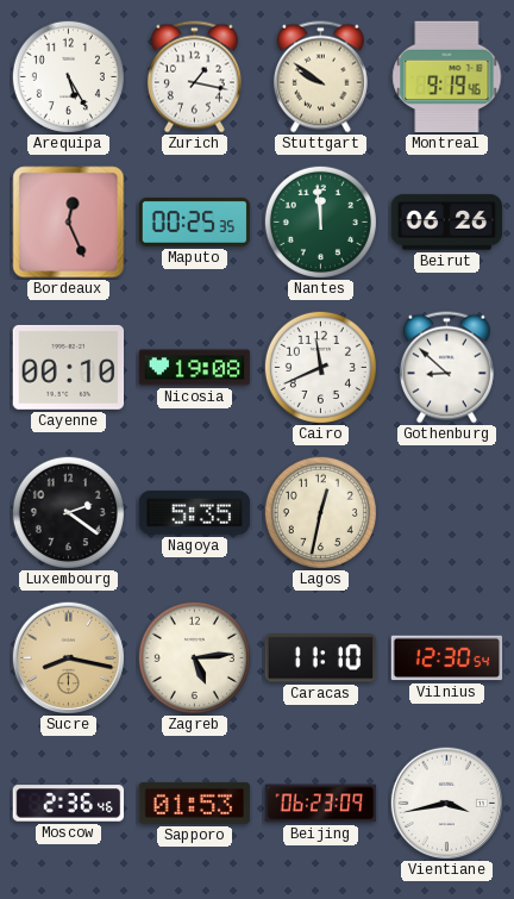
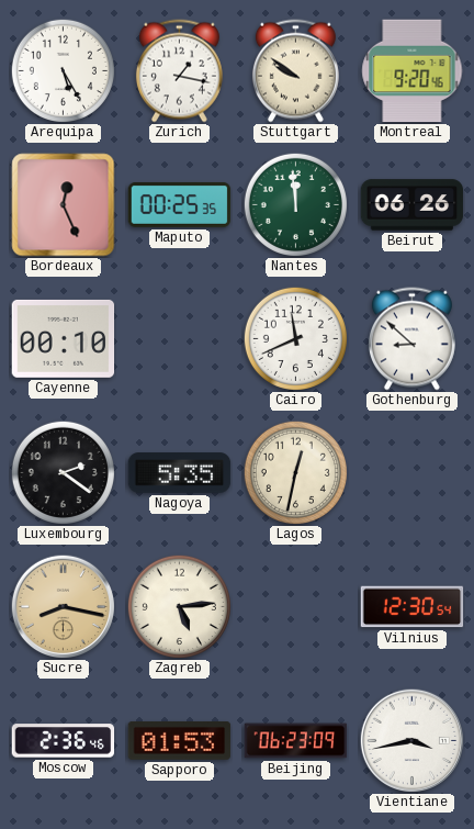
Montreal: 9:19 -> 9:20 (413, 71)
Nicosia: 19:08 -> none (195, 368)
Caracas: 11:10 -> none (321, 658)
